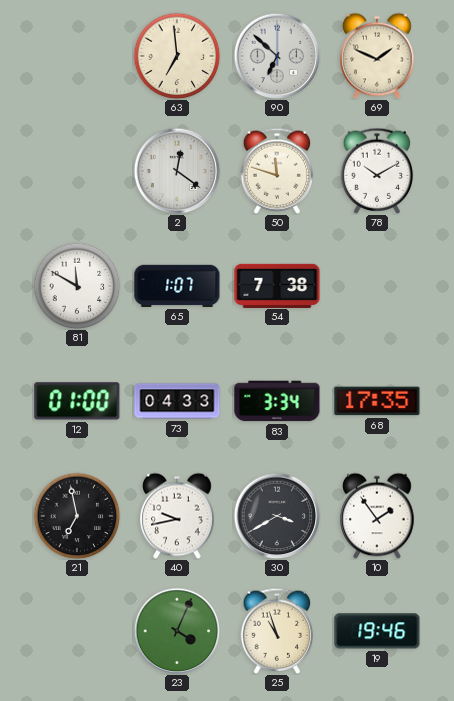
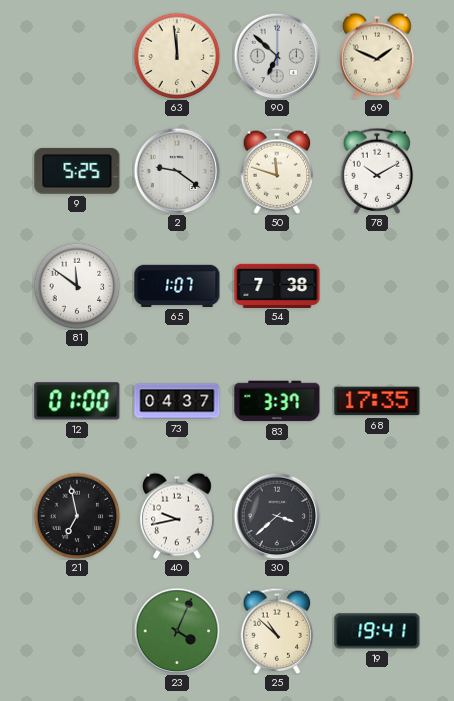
63: 6:59 -> 11:59 (177, 56)
9: none -> 5:25 (77, 171)
2: 12:21 -> 9:21 (177, 171)
81: 11:50 -> 11:51 (77, 286)
73: 04:33 -> 04:37 (177, 401)
83: 3:34 -> 3:37 (277, 401)
30: 3:40 -> 3:38 (277, 516)
10: 1:54 -> none (377, 516)
25: 10:57 -> 10:52 (277, 631)
19: 19:46 -> 19:41 (377, 631)
